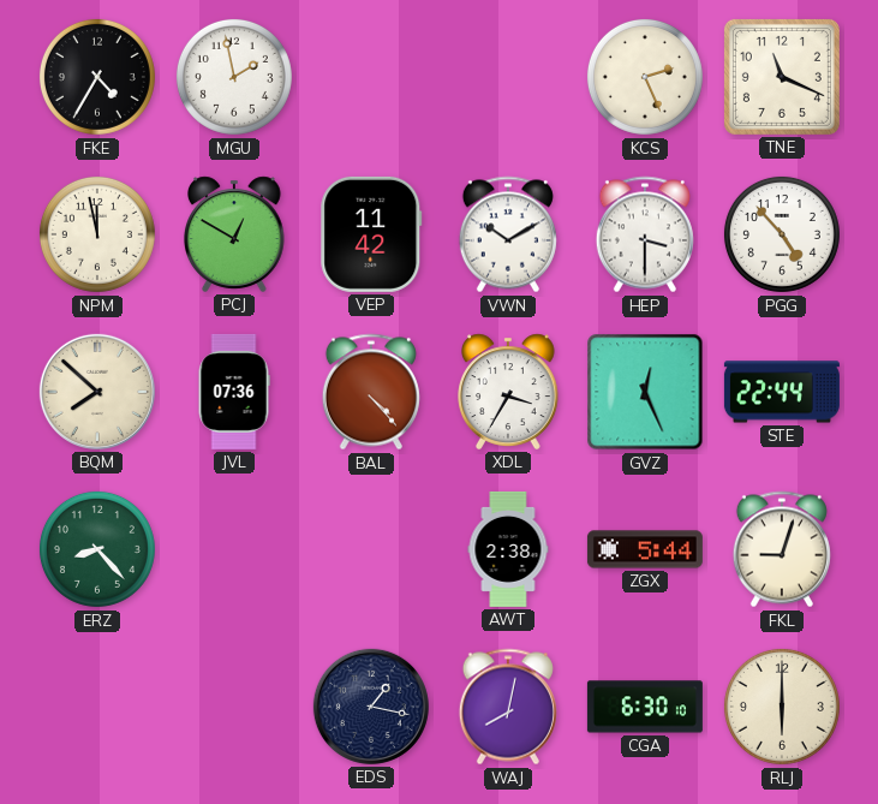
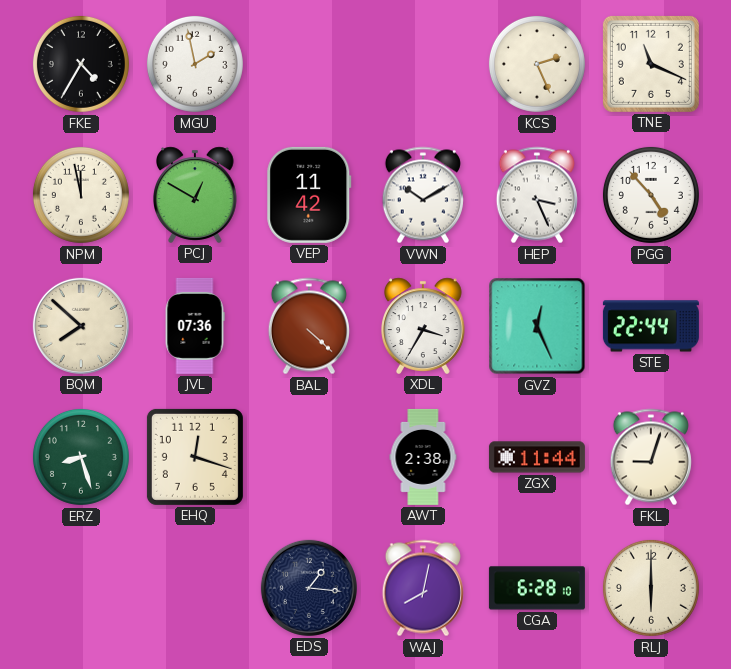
HEP: 3:30 -> 3:26 (537, 195)
BAL: 4:23 -> 4:22 (309, 326)
ERZ: 8:23 -> 8:27 (81, 457)
EHQ: none -> 12:18 (195, 457)
ZGX: 5:44 -> 11:44 (537, 457)
EDS: 1:17 -> 1:16 (309, 588)
CGA: 6:30 -> 6:28 (537, 588)
